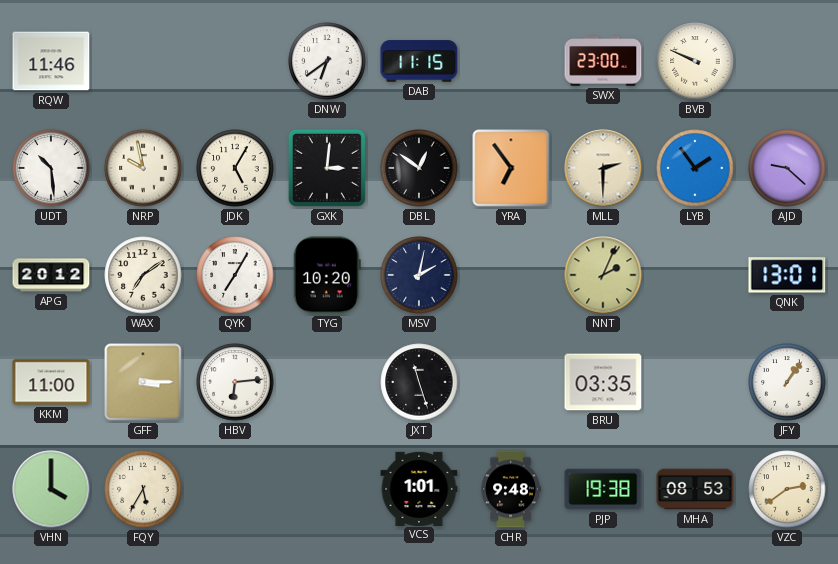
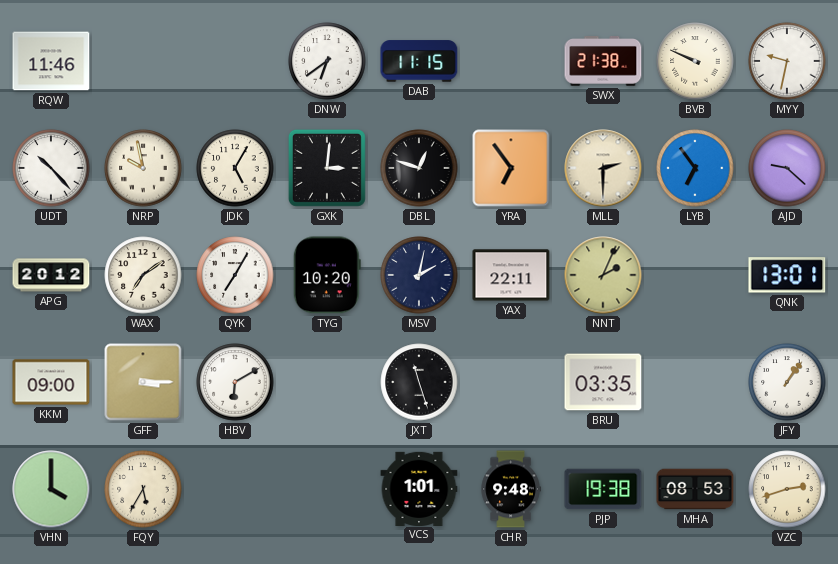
SWX: 23:00 -> 21:38 (603, 61)
MYY: none -> 9:32 (787, 61)
UDT: 10:29 -> 10:23 (51, 168)
DBL: 12:51 -> 12:48 (419, 168)
LYB: 1:54 -> 6:54 (695, 168)
YAX: none -> 22:11 (511, 275)
KKM: 11:00 -> 09:00 (51, 382)
HBV: 6:14 -> 6:10 (235, 382)
VZC: 2:39 -> 2:42 (787, 489)
